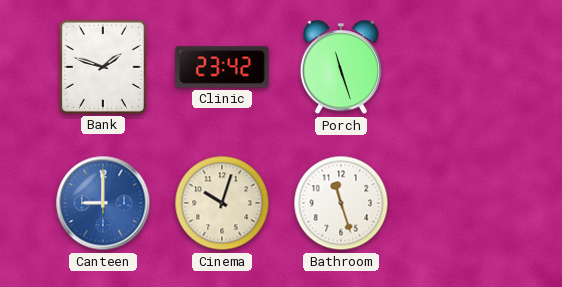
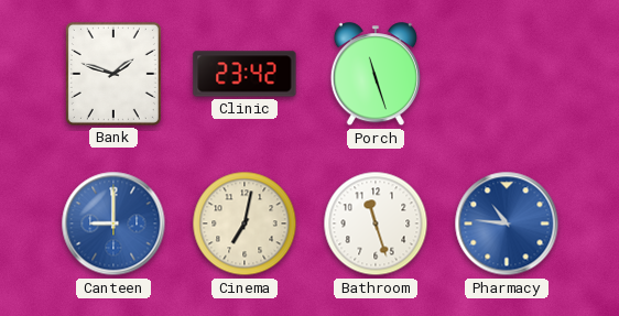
Cinema: 10:03 -> 7:02 (245, 224)
Pharmacy: none -> 10:46 (507, 224)
